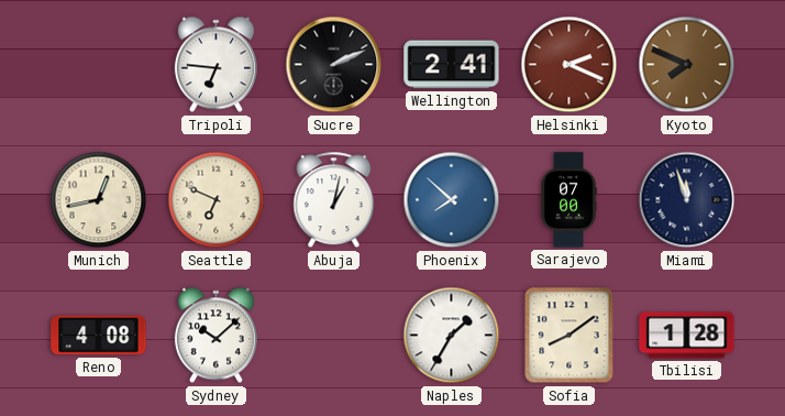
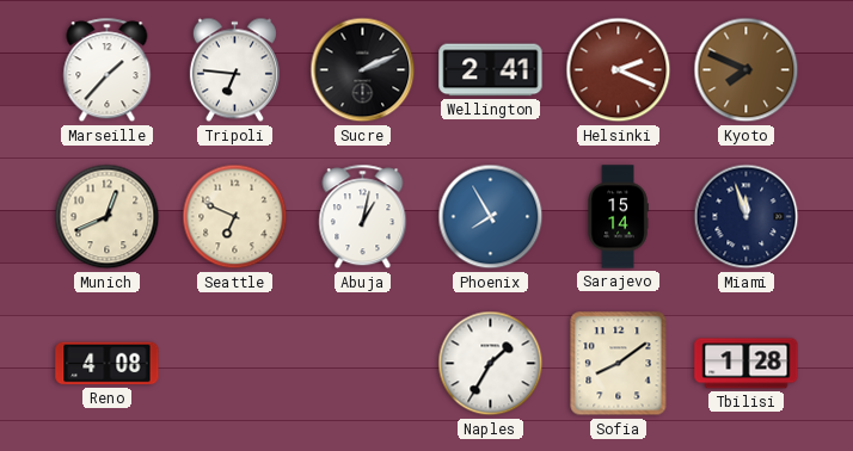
Marseille: none -> 1:37 (108, 70)
Munich: 12:43 -> 12:41 (108, 217)
Phoenix: 7:52 -> 7:55 (491, 217)
Sarajevo: 07:00 -> 15:14 (618, 217)
Sydney: 10:08 -> none (215, 336)
